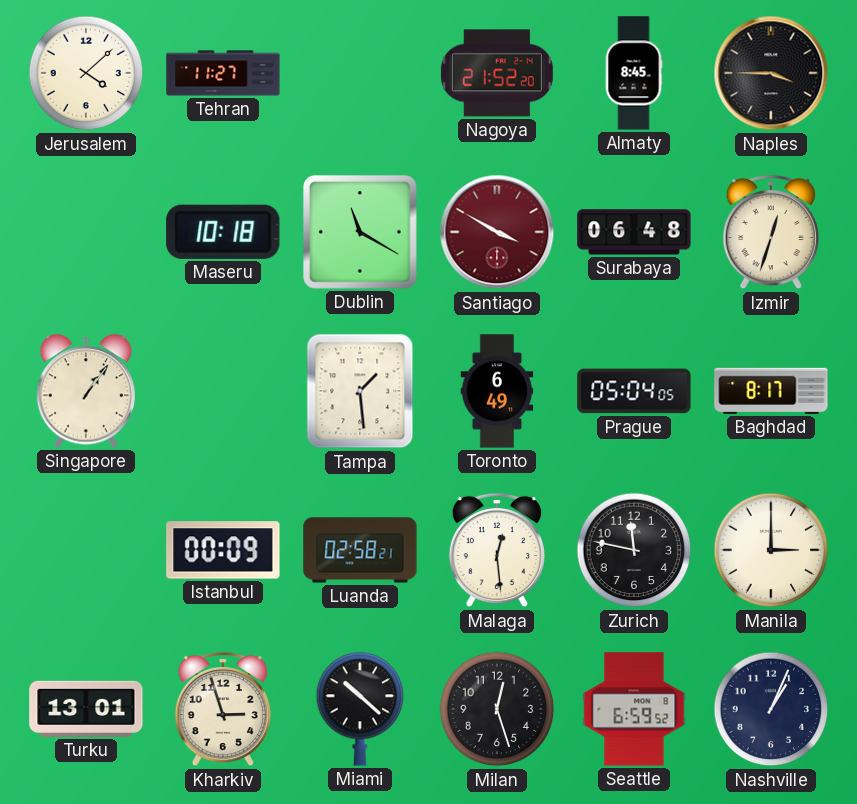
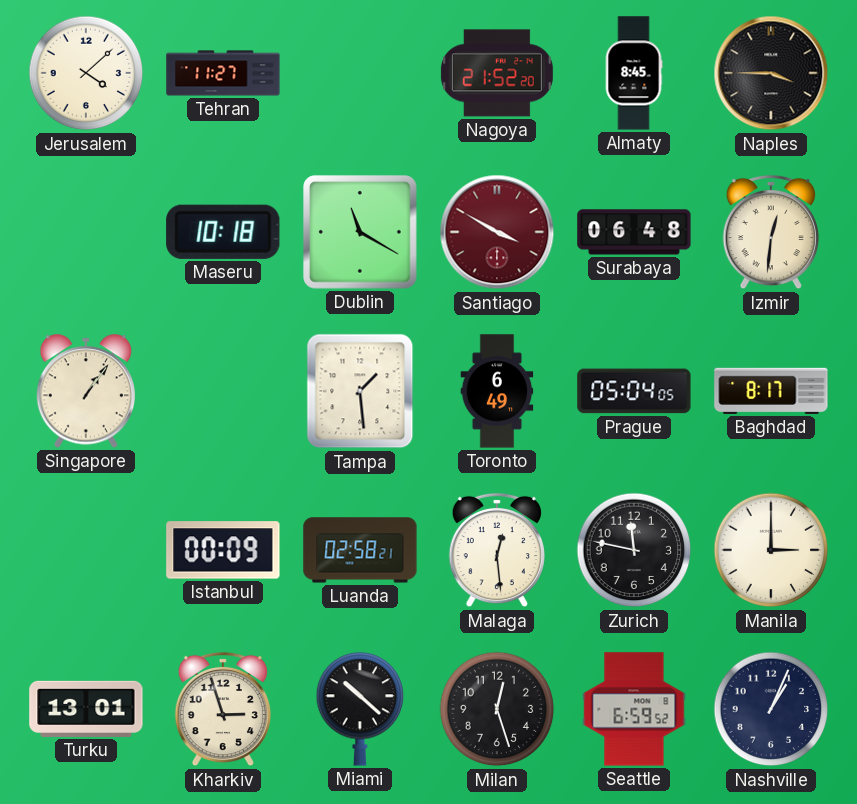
Izmir: 12:33 -> 12:31 (771, 232)
